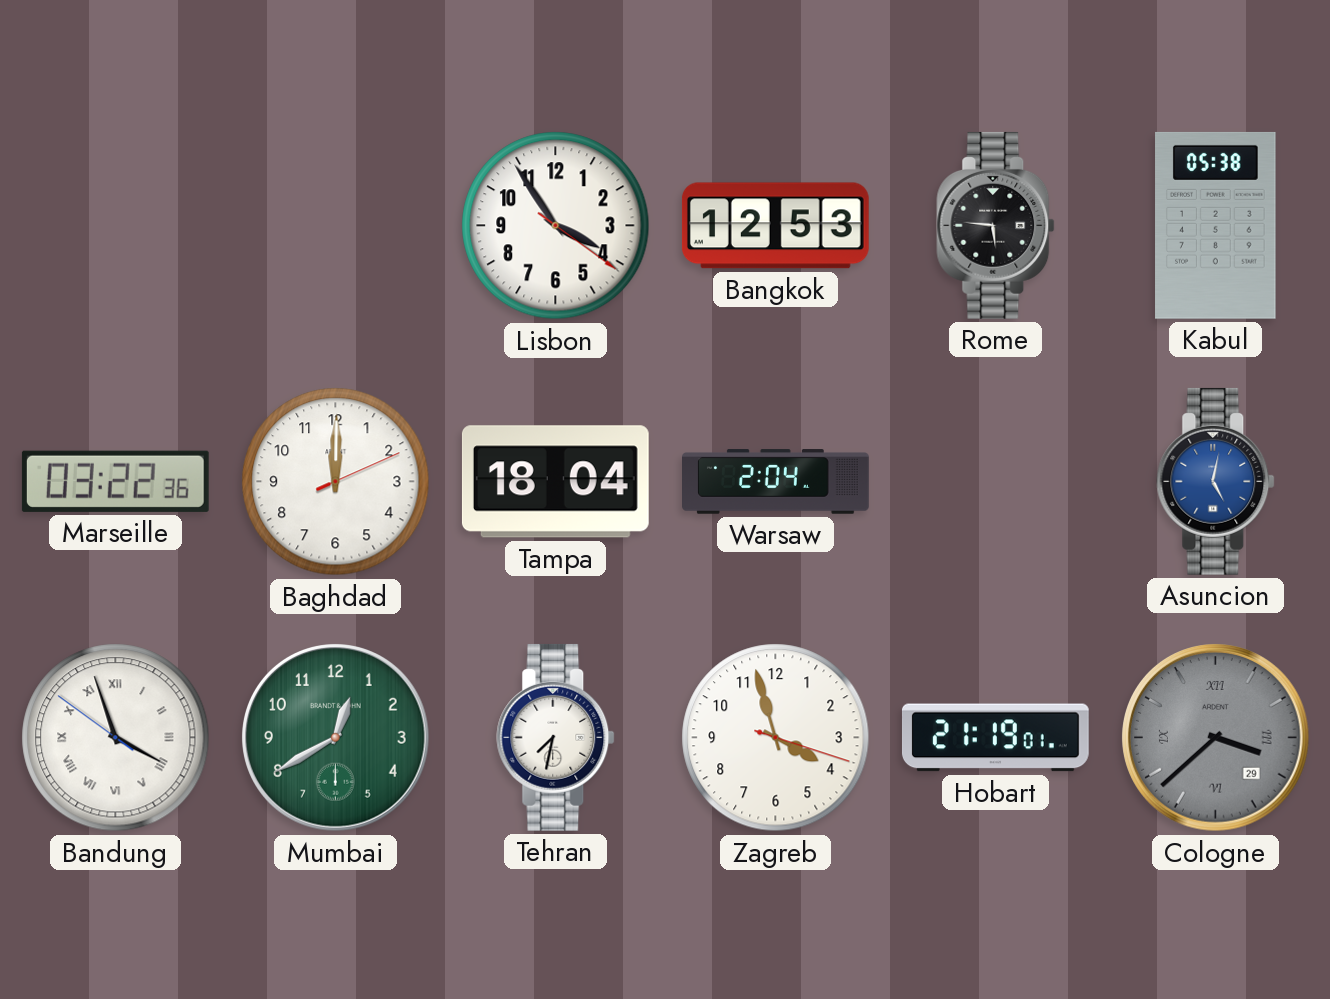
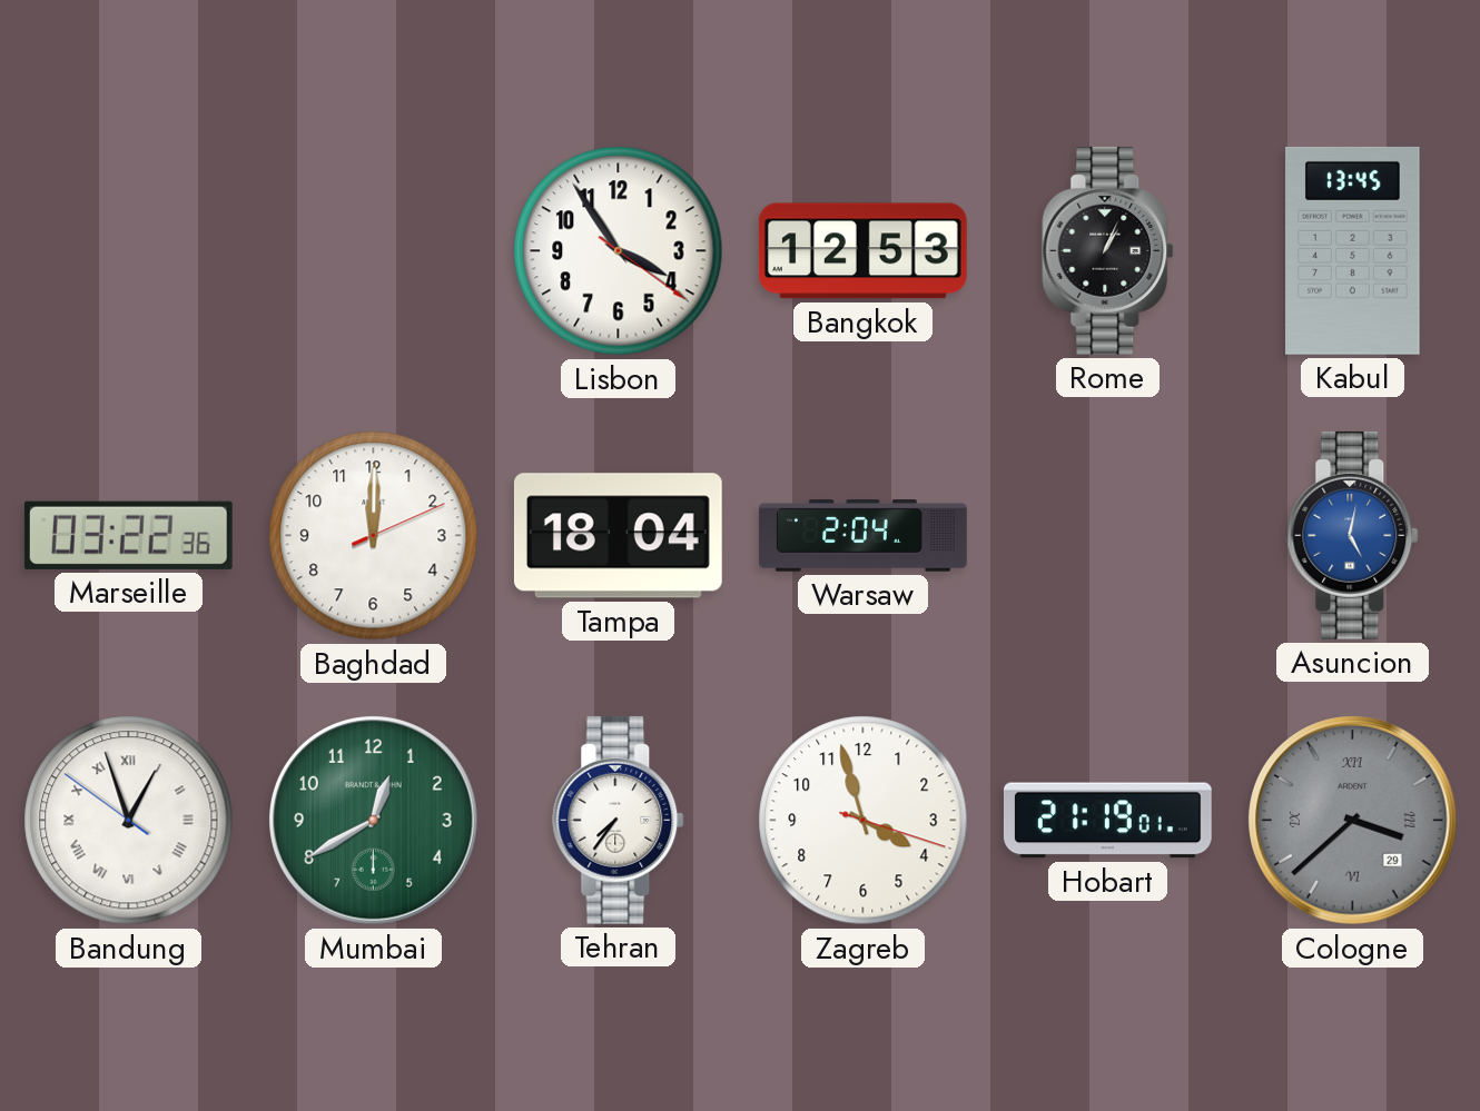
Rome: 5:46 -> 1:04 (1108, 250)
Kabul: 05:38 -> 13:45 (1353, 250)
Bandung: 3:56 -> 12:56 (129, 821)
Tehran: 7:32 -> 7:36 (619, 820)
